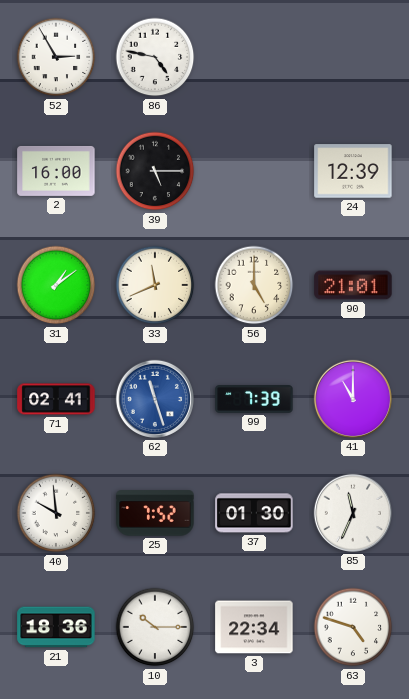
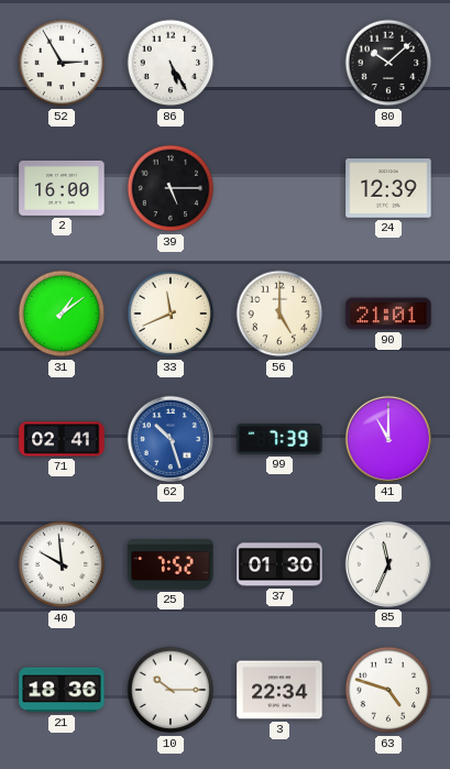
86: 4:47 -> 5:25 (171, 63)
80: none -> 10:08 (388, 63)
62: 11:27 -> 10:27 (171, 439)
